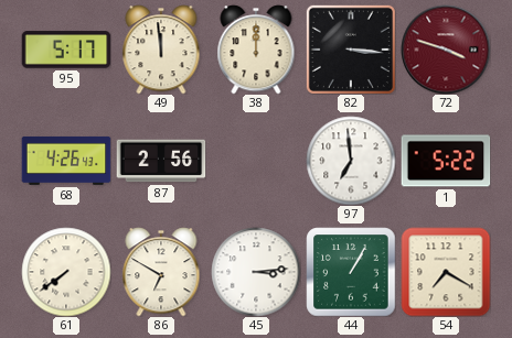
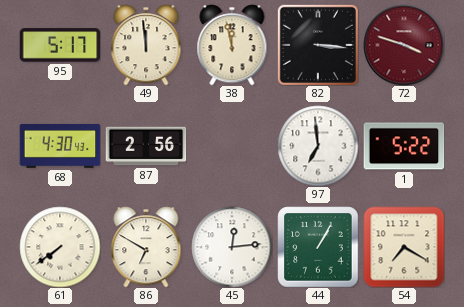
38: 12:00 -> 11:58 (232, 45)
68: 4:26 -> 4:30 (60, 146)
45: 3:14 -> 12:14 (232, 247)
